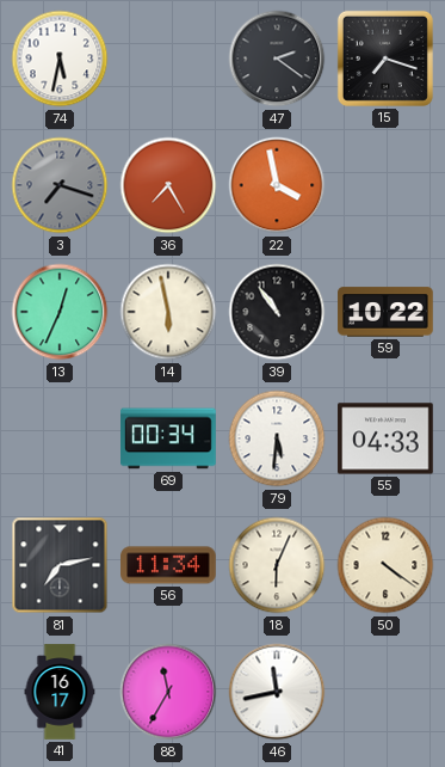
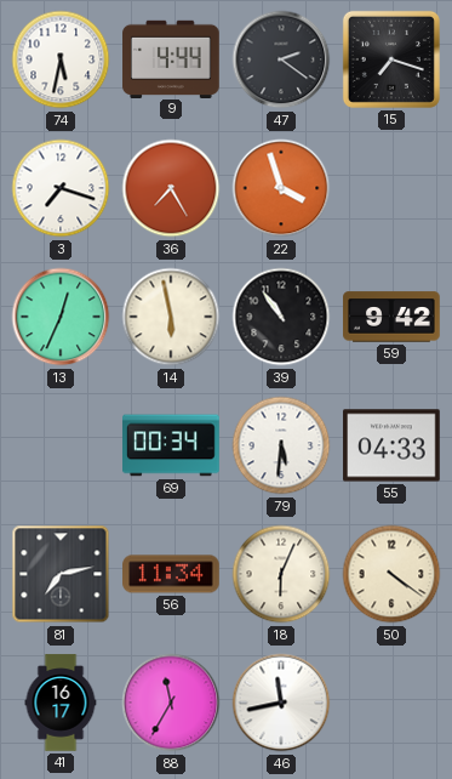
9: none -> 4:44 (171, 58)
3 dial: grey -> white (61, 188)
22: 3:58 -> 3:57 (281, 188)
59: 10:22 -> 9:42 (391, 317)
